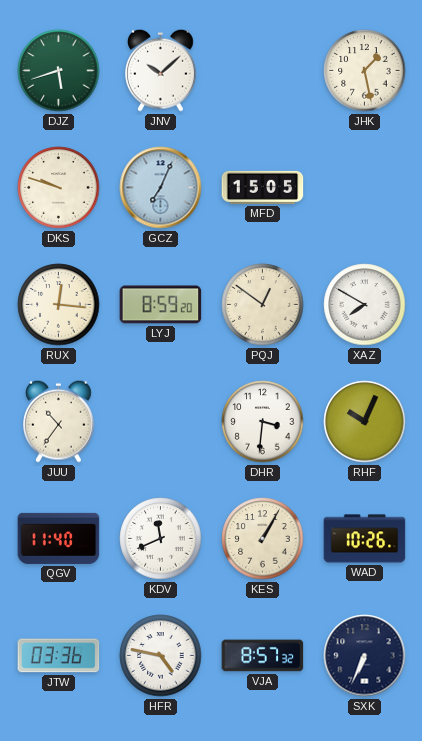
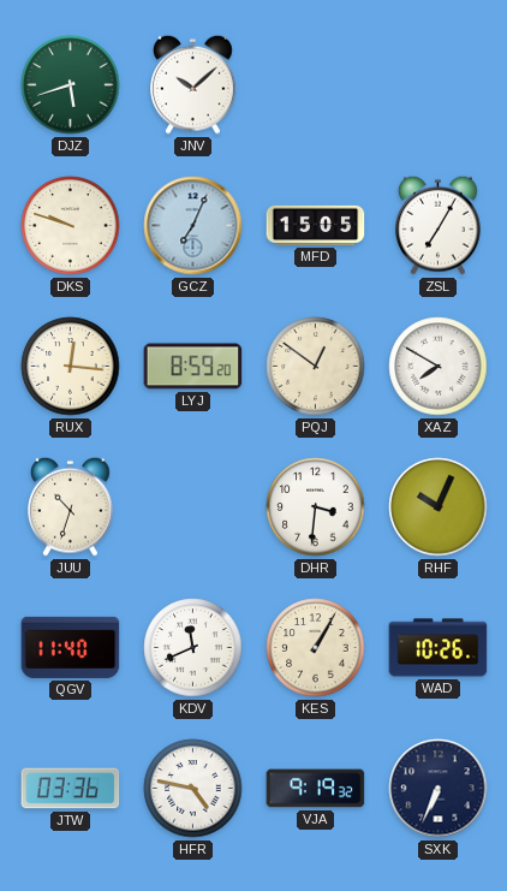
JHK: 1:28 -> none (365, 71)
ZSL: none -> 7:05 (439, 225)
JUU: 10:36 -> 10:33 (71, 506)
VJA: 8:57 -> 9:19 (316, 789)
